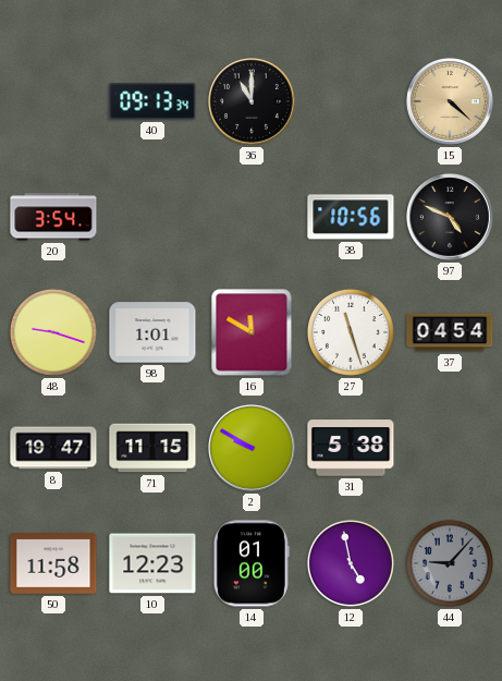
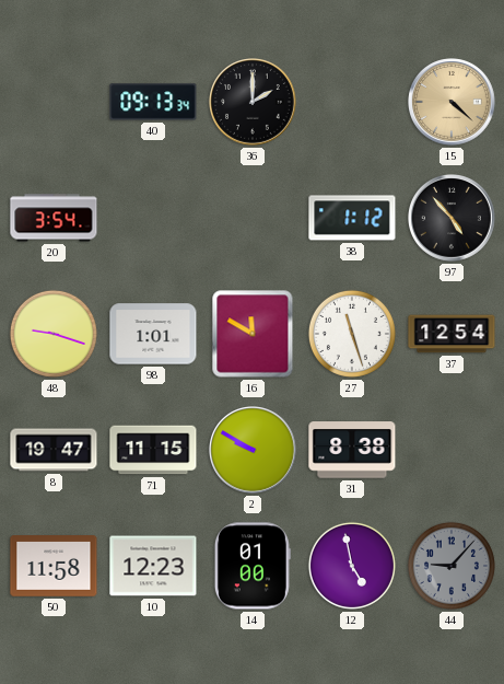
36: 11:00 -> 2:00 (254, 103)
38: 10:56 -> 1:12 (352, 218)
97: 4:49 -> 4:53 (453, 219)
37: 04:54 -> 12:54 (452, 334)
31: 5:38 -> 8:38 (352, 450)
